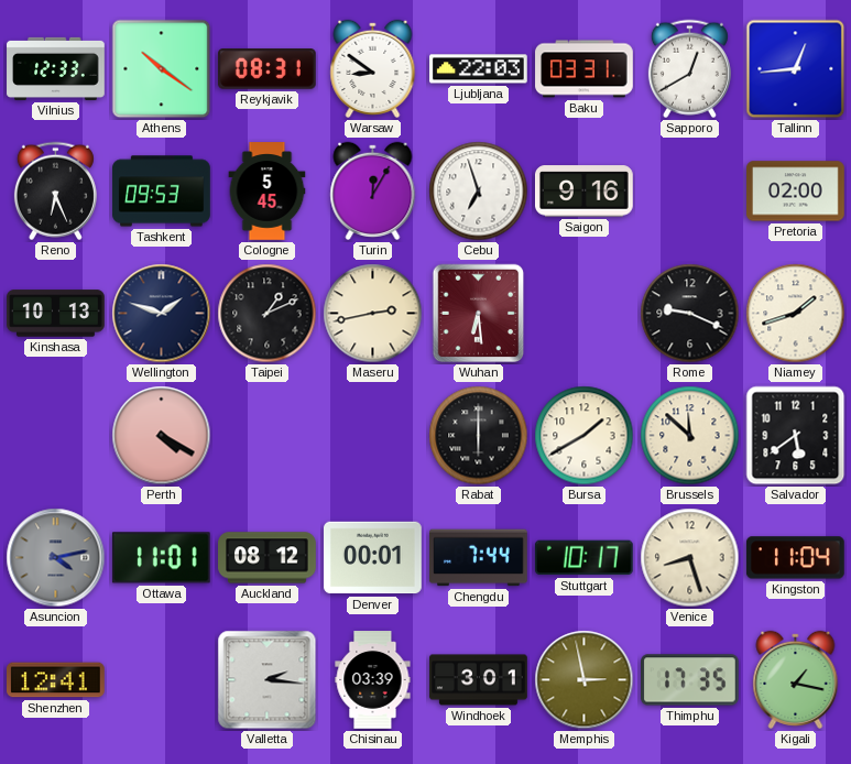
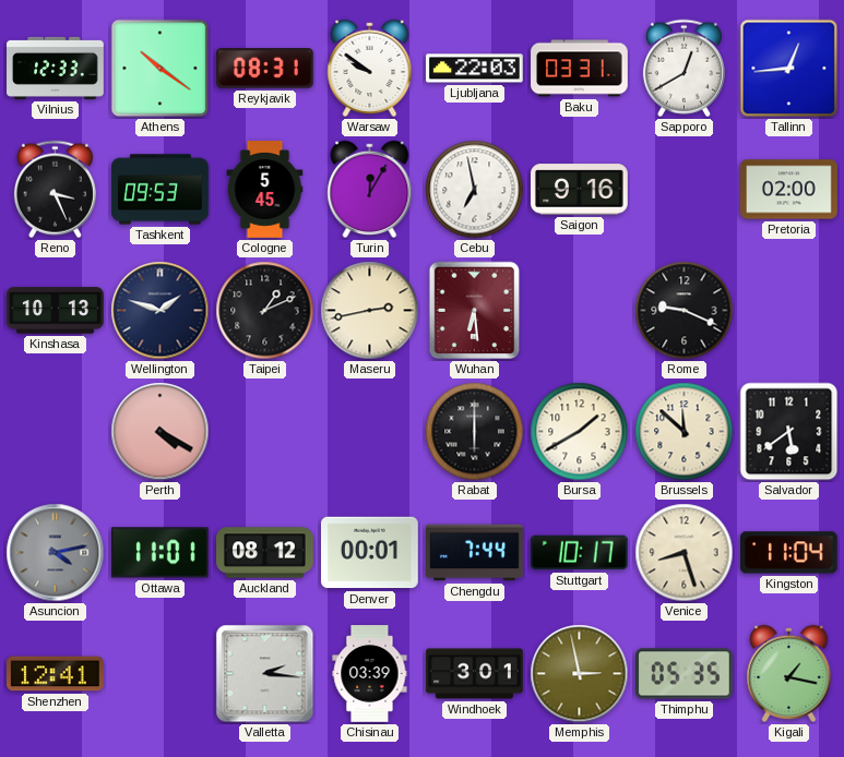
Warsaw: 8:51 -> 9:51 (370, 68)
Reno: 6:26 -> 3:26 (55, 190)
Cebu: 6:57 -> 6:58 (475, 190)
Niamey: 1:42 -> none (796, 314)
Thimphu: 17:35 -> 05:35 (685, 674)
